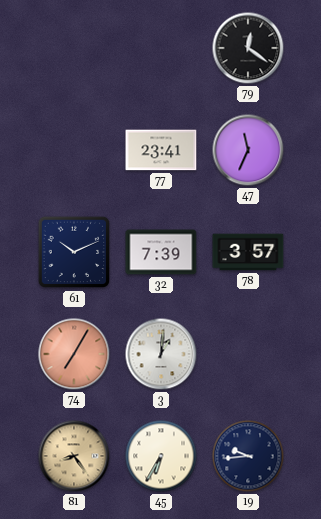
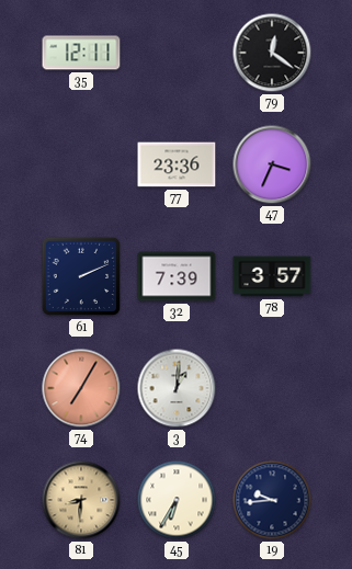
35: none -> 12:11 (81, 53)
77: 23:41 -> 23:36 (177, 164)
47: 11:34 -> 3:34 (272, 164)
61: 10:11 -> 2:11 (81, 276)
81: 8:24 -> 8:31 (81, 500)
